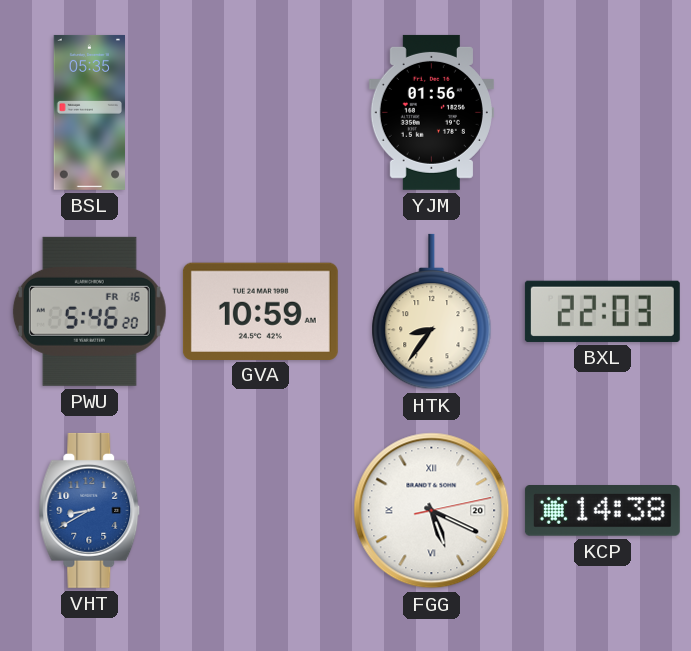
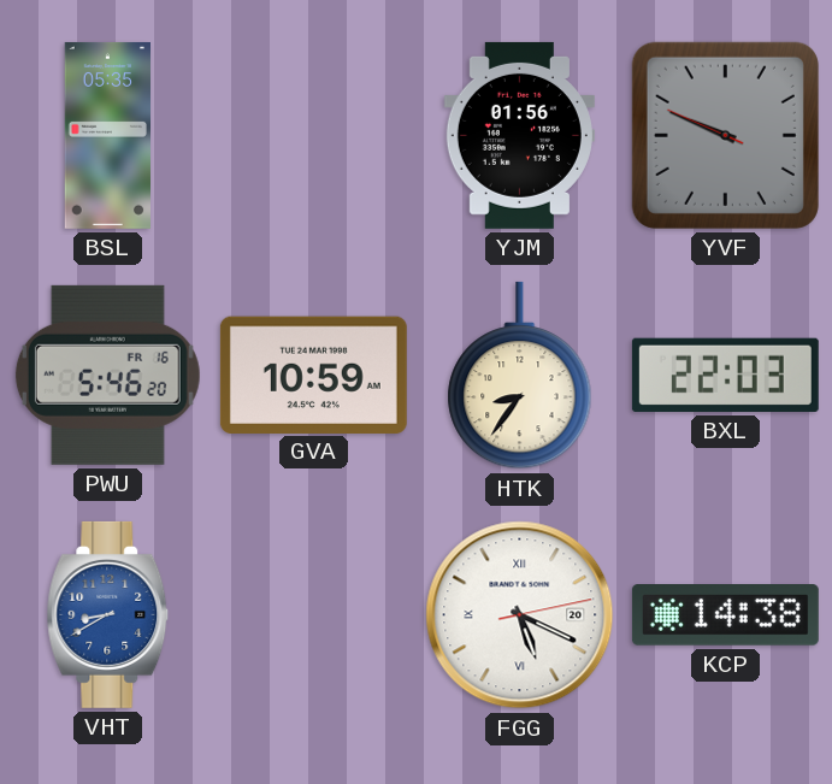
YVF: none -> 9:48 (725, 135)
